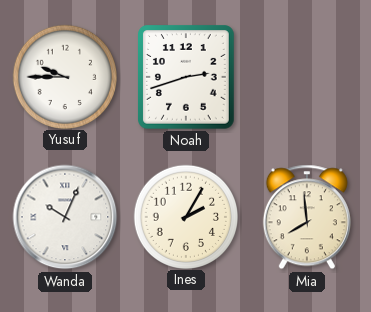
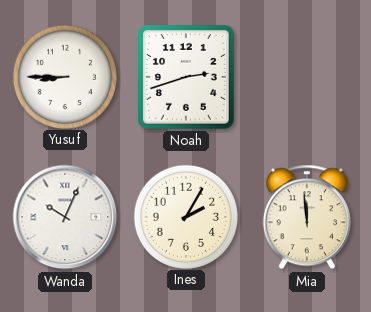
Yusuf: 9:45 -> 8:45 (64, 76)
Mia: 7:59 -> 11:59 (307, 217)
